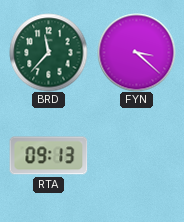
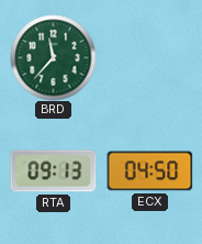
FYN: 3:22 -> none (136, 52)
ECX: none -> 04:50 (149, 171)
